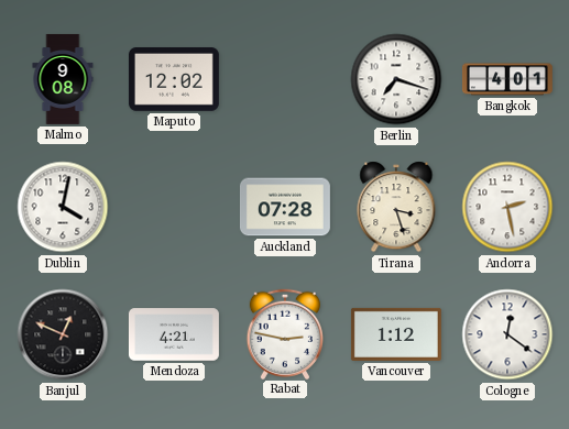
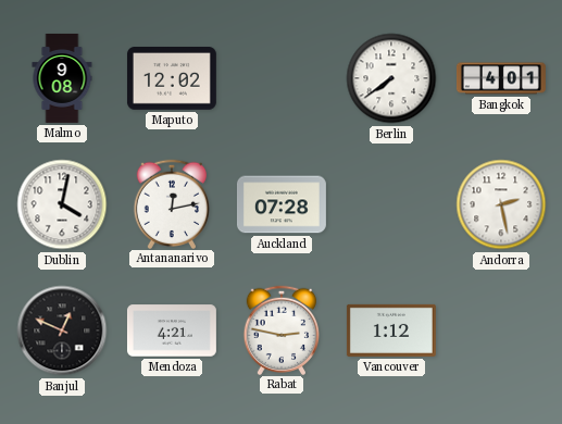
Berlin: 7:18 -> 7:39 (391, 78)
Antananarivo: none -> 12:13 (171, 203)
Tirana: 3:27 -> none (396, 207)
Cologne: 12:21 -> none (507, 334)
